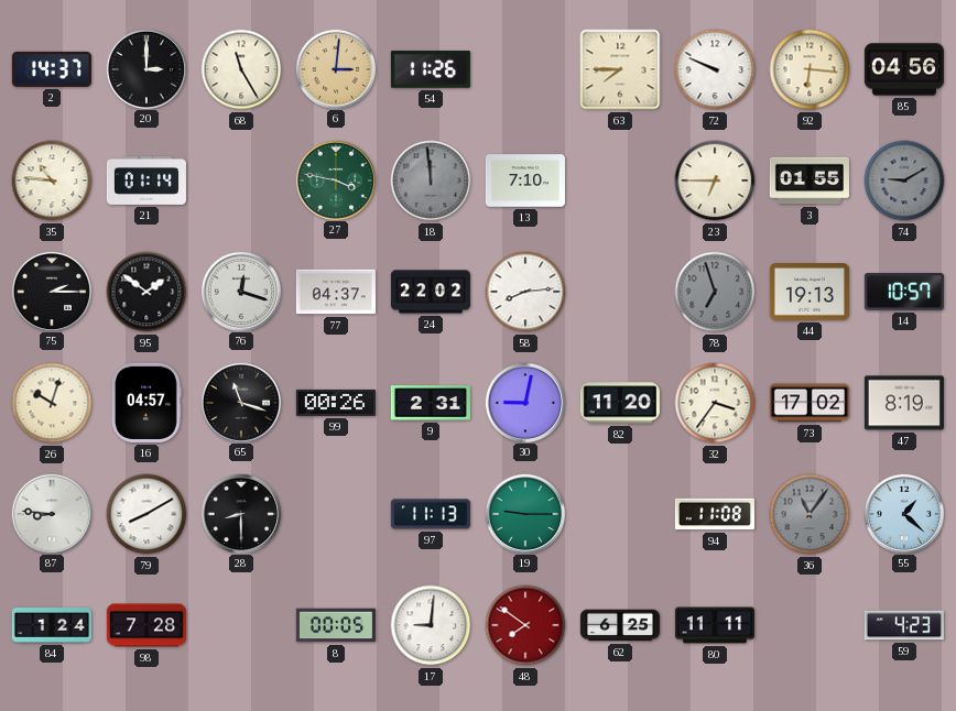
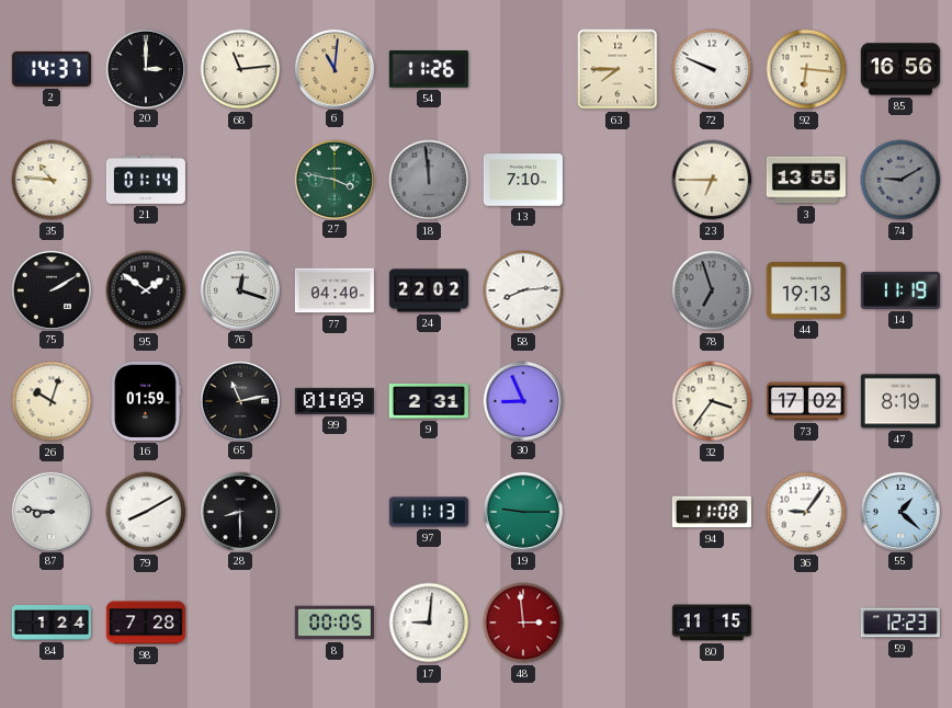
68: 11:25 -> 11:14 (240, 69)
6: 3:01 -> 11:01 (333, 68)
85: 04:56 -> 16:56 (900, 69)
3: 01:55 -> 13:55 (806, 180)
75: 2:15 -> 2:10 (50, 289)
77: 04:37 -> 04:40 (335, 290)
14: 10:57 -> 11:19 (900, 290)
16: 04:57 -> 01:59 (146, 401)
65: 11:18 -> 11:13 (239, 400)
99: 00:26 -> 01:09 (335, 401)
30: 9:02 -> 8:56 (522, 400)
82: 11:20 -> none (620, 403)
36: 11:06 -> 9:06 (806, 512)
36 dial: grey -> white (806, 512)
48: 7:51 -> 2:59 (523, 623)
62: 6:25 -> none (620, 625)
80: 11:11 -> 11:15 (712, 623)
59: 4:23 -> 12:23 (900, 623)
